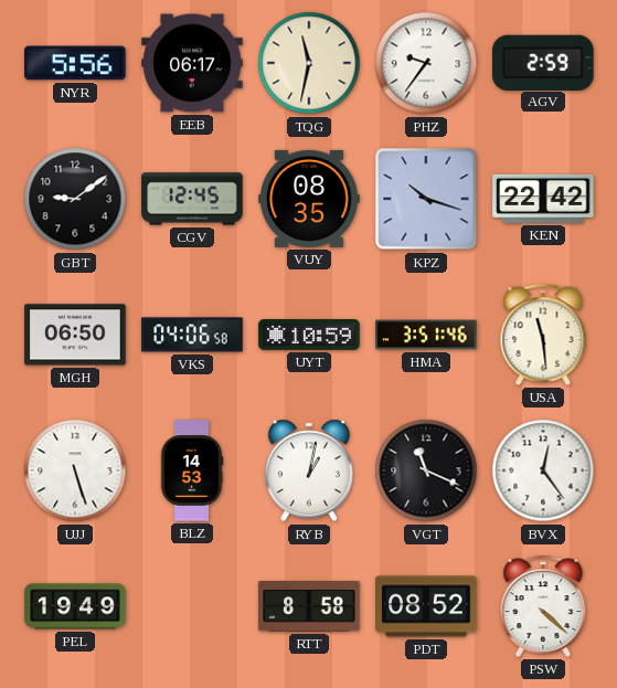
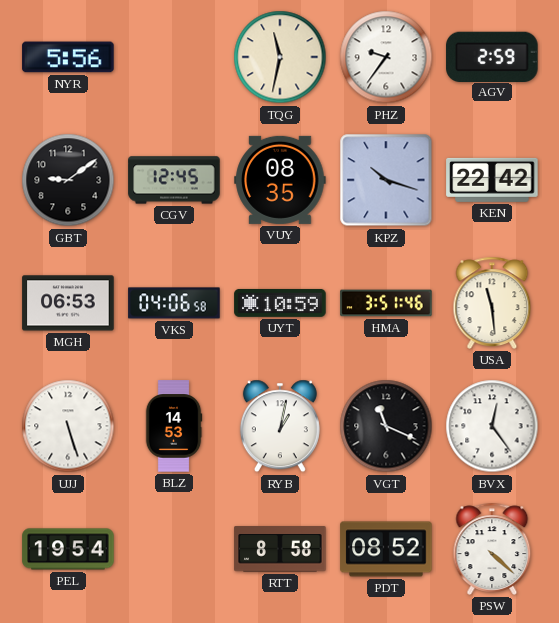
EEB: 06:17 -> none (192, 63)
MGH: 06:50 -> 06:53 (68, 303)
PEL: 19:49 -> 19:54 (68, 549)
